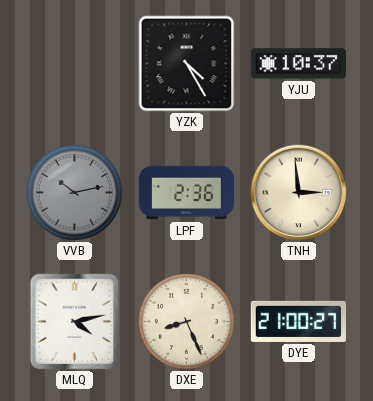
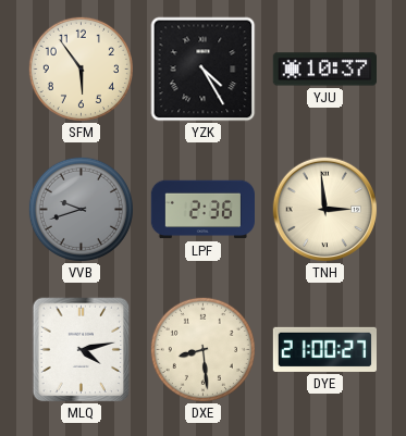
SFM: none -> 5:54 (81, 68)
VVB: 10:13 -> 9:42 (81, 209)
DXE: 8:26 -> 8:29 (202, 349)
